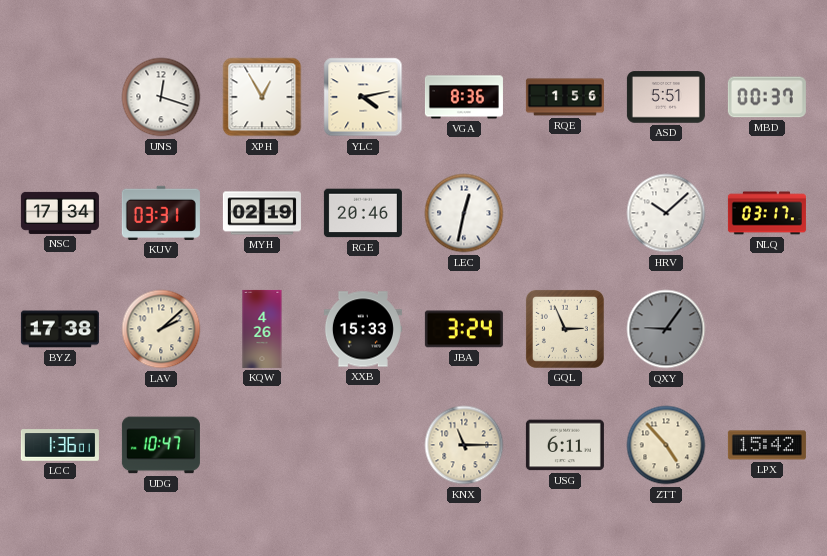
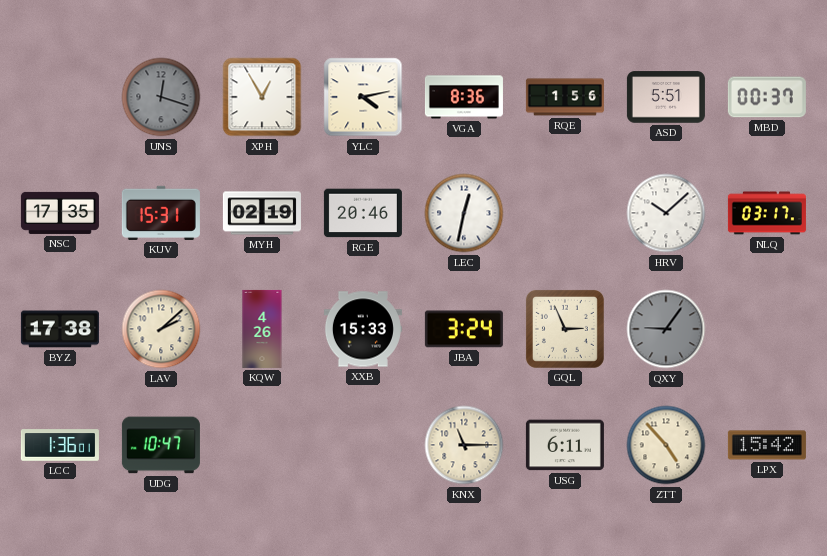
UNS dial: white -> grey (161, 97)
NSC: 17:34 -> 17:35 (60, 213)
KUV: 03:31 -> 15:31 (161, 213)
